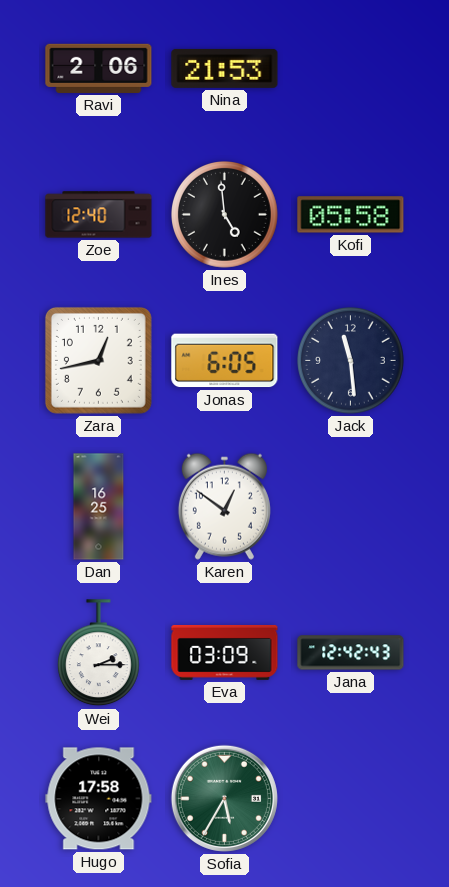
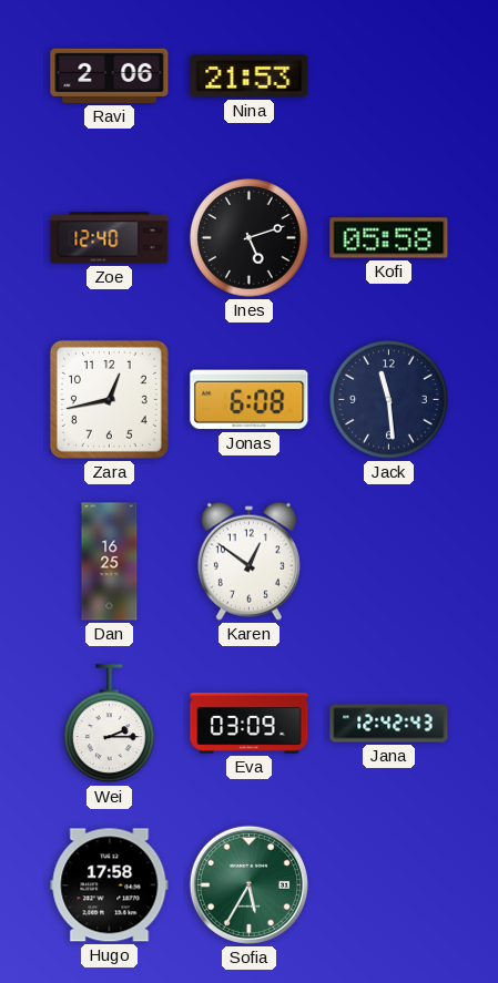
Ines: 4:59 -> 5:12 (250, 238)
Jonas: 6:05 -> 6:08 (250, 400)
